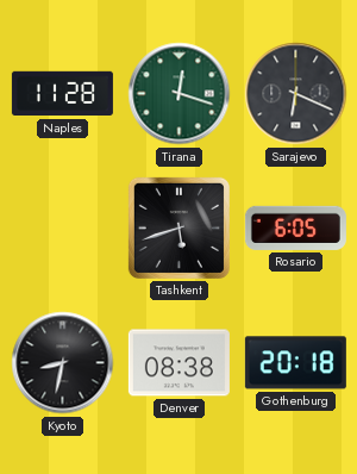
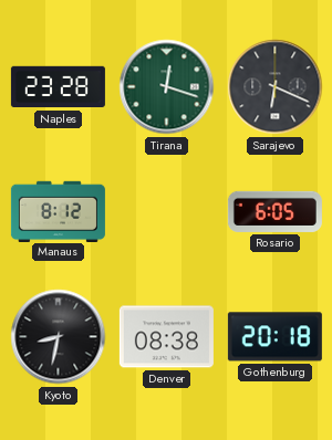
Naples: 11:28 -> 23:28 (58, 87)
Manaus: none -> 8:12 (58, 211)
Tashkent: 5:42 -> none (178, 227)
